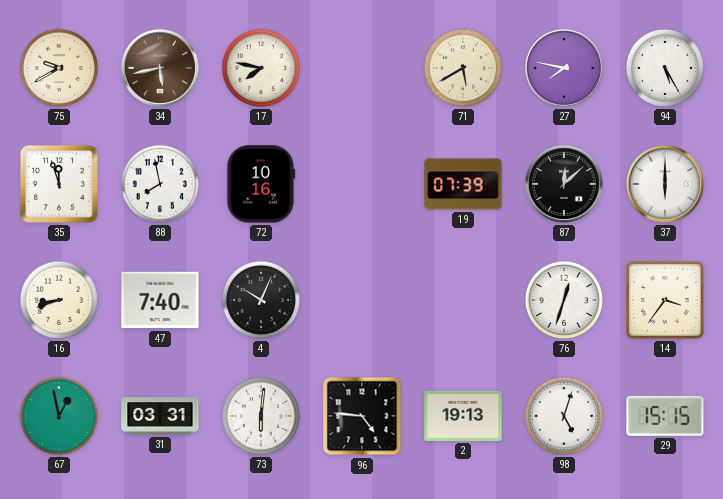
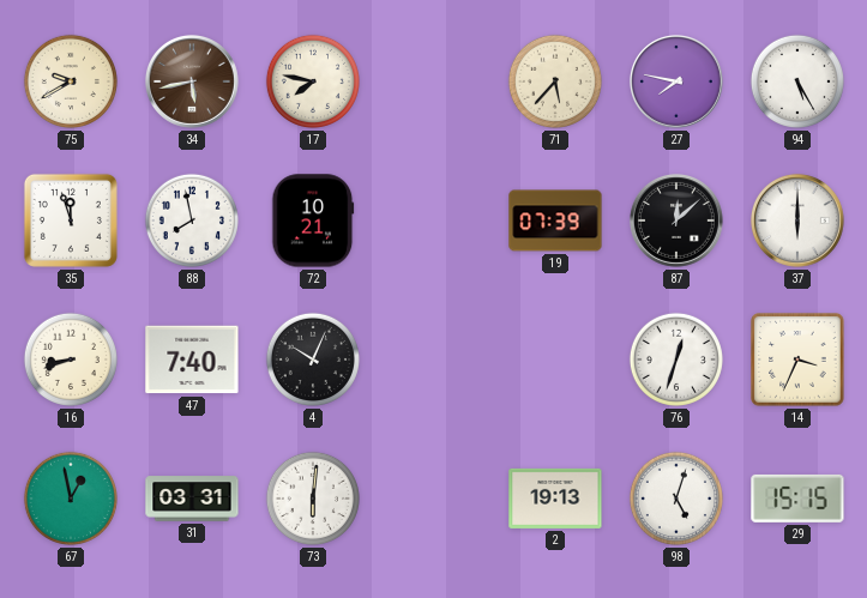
71: 5:40 -> 5:37 (555, 81)
72: 10:16 -> 10:21 (313, 221)
14: 3:36 -> 3:34 (797, 360)
96: 4:46 -> none (362, 416)
